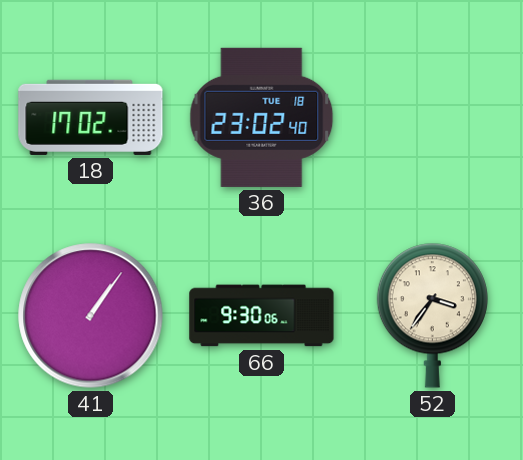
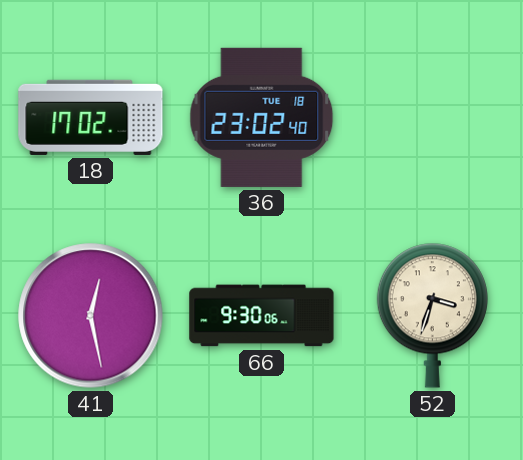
41: 1:06 -> 12:28 (91, 316)
52: 3:36 -> 3:33 (432, 315)
